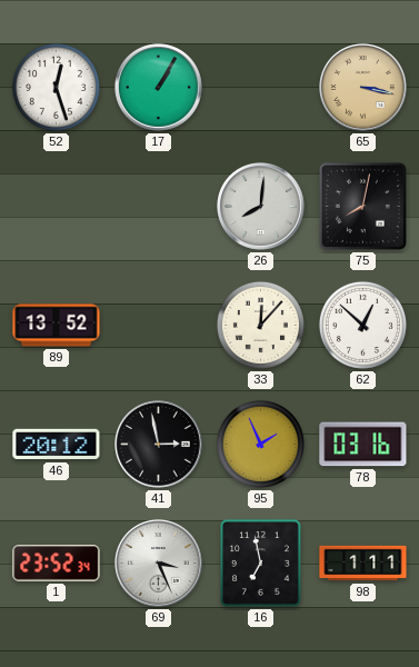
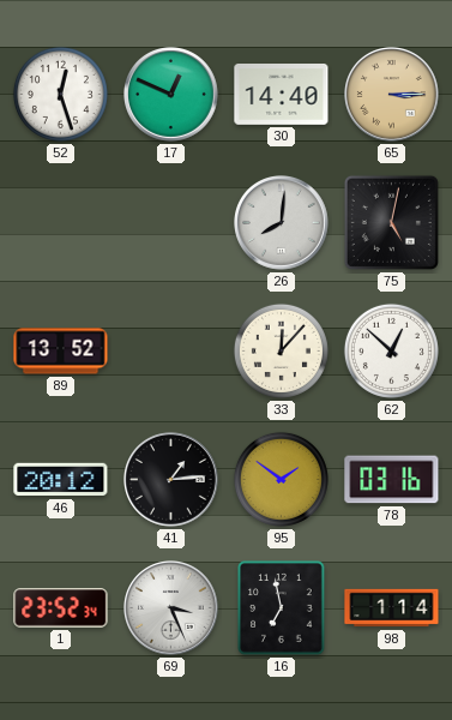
17: 1:05 -> 12:49 (171, 95)
30: none -> 14:40 (282, 95)
65: 3:17 -> 3:15 (392, 95)
75: 8:02 -> 5:02 (391, 222)
41: 2:58 -> 1:14 (171, 480)
95: 1:56 -> 1:51 (281, 479)
98: 1:11 -> 1:14 (392, 608)
